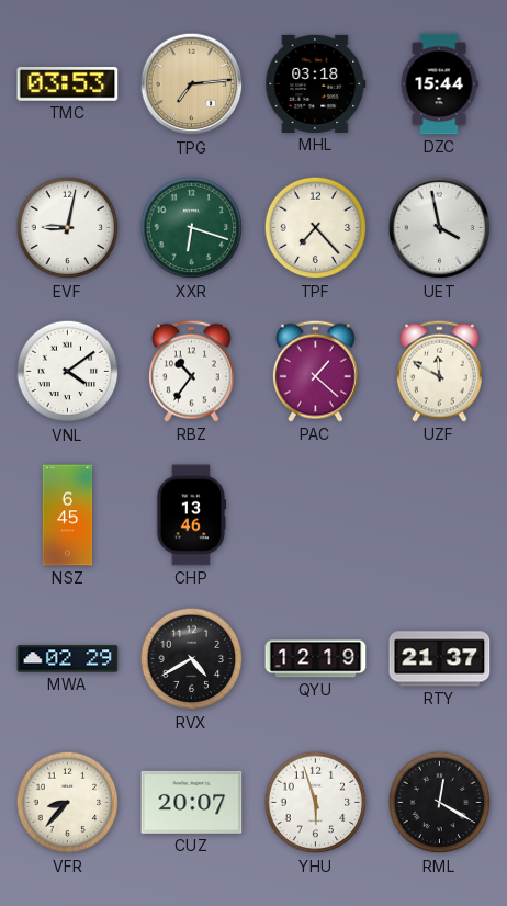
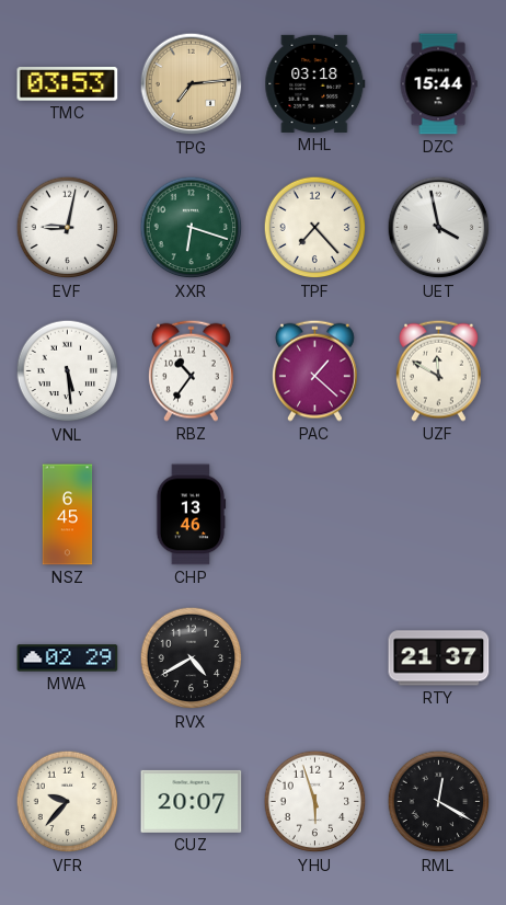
VNL: 4:09 -> 5:29 (68, 371)
QYU: 12:19 -> none (316, 659)
VFR: 8:37 -> 9:37 (68, 802)
